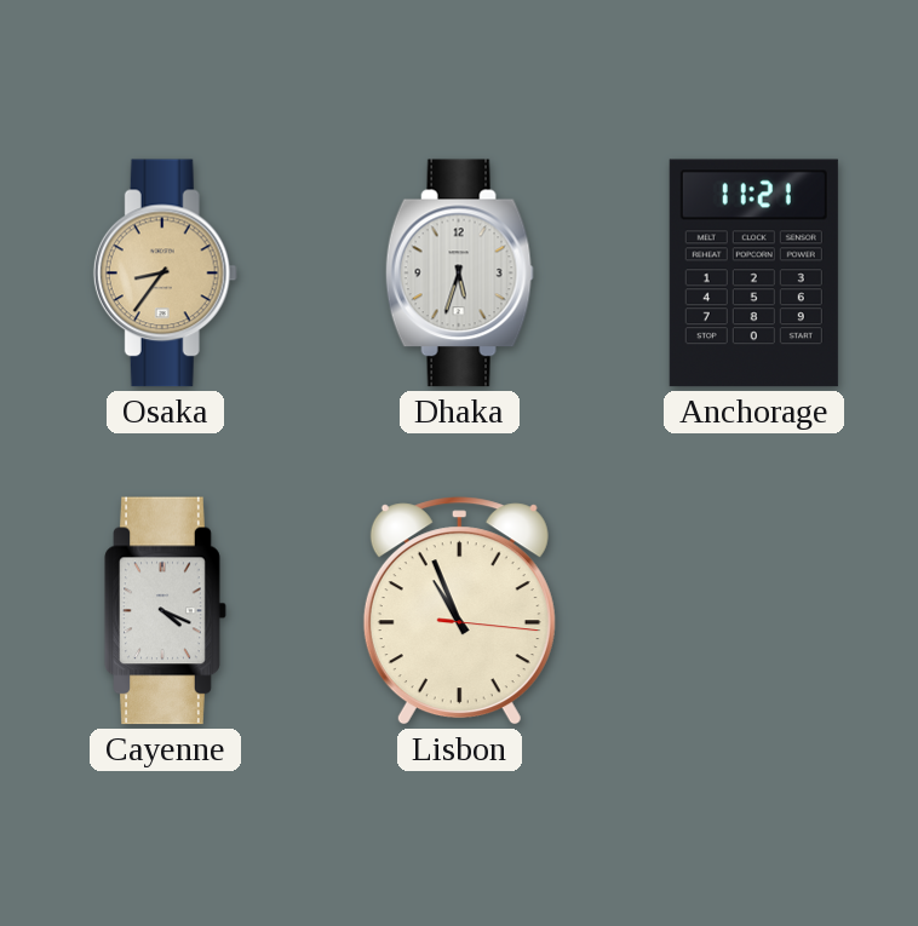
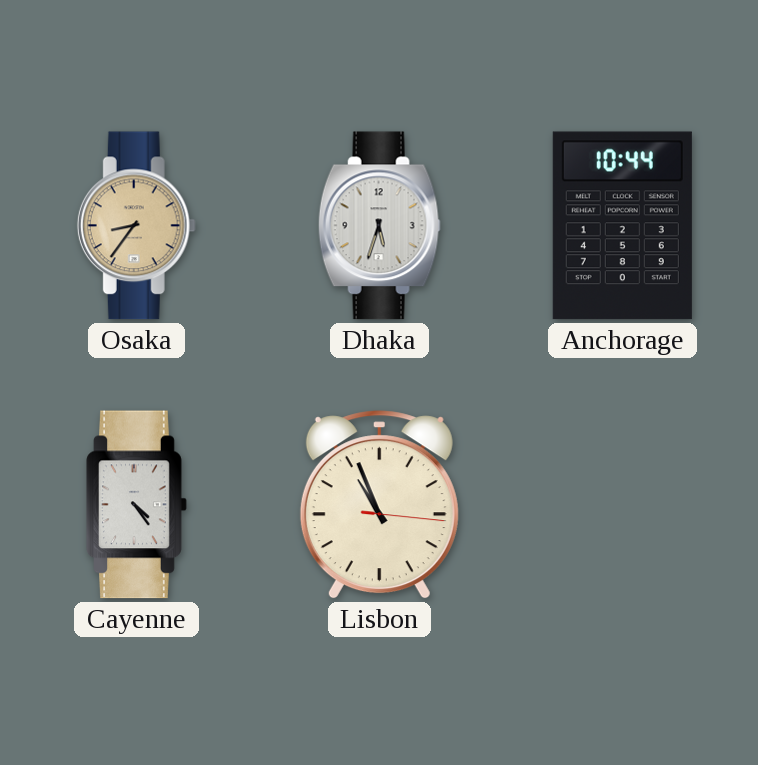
Anchorage: 11:21 -> 10:44 (622, 226)
Cayenne: 4:19 -> 4:24 (137, 505)
